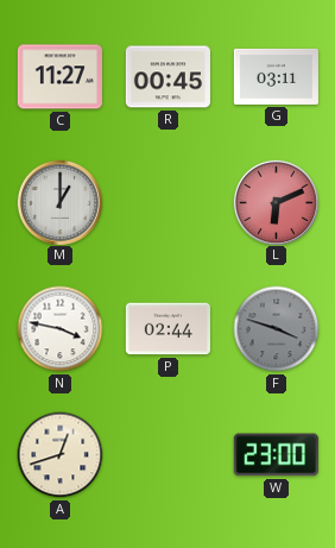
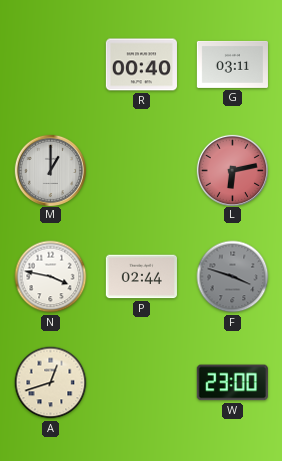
C: 11:27 -> none (59, 77)
R: 00:45 -> 00:40 (141, 65)
L: 6:11 -> 6:13 (232, 170)
